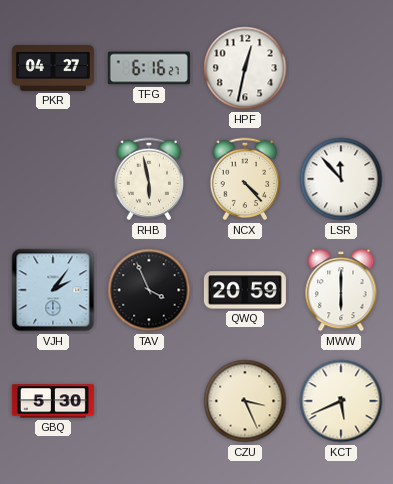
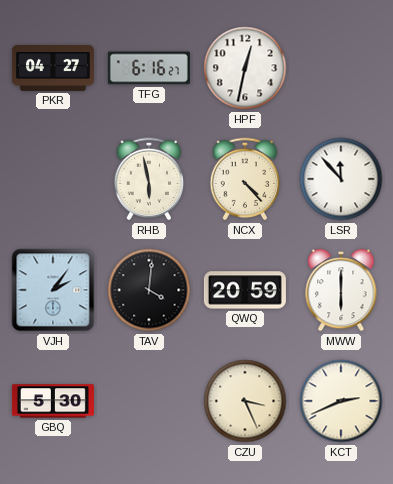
TAV: 3:56 -> 4:01 (149, 290)
KCT: 5:41 -> 2:41 (341, 401)
